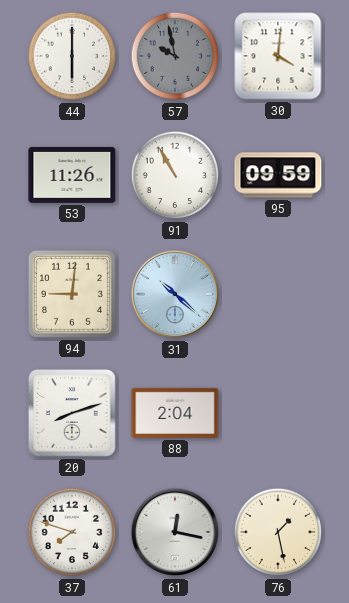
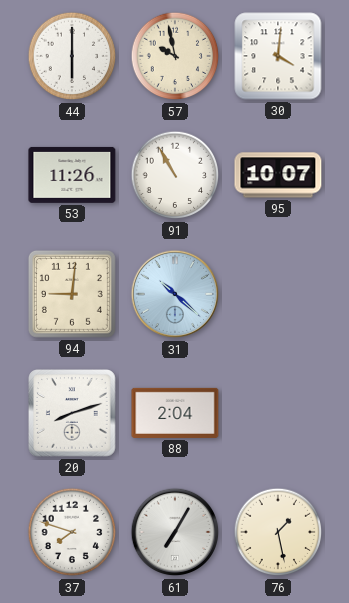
57 dial: grey -> cream (175, 56)
95: 09:59 -> 10:07 (278, 175)
61: 12:17 -> 7:05 (175, 532)
